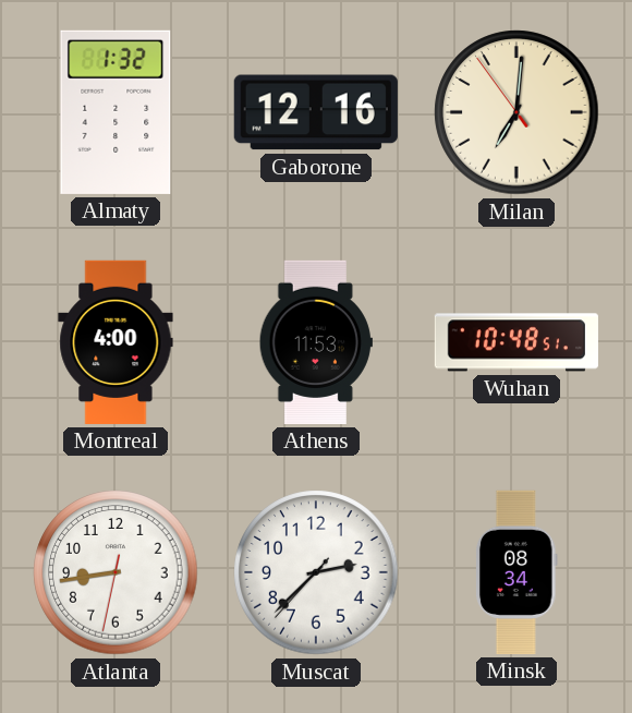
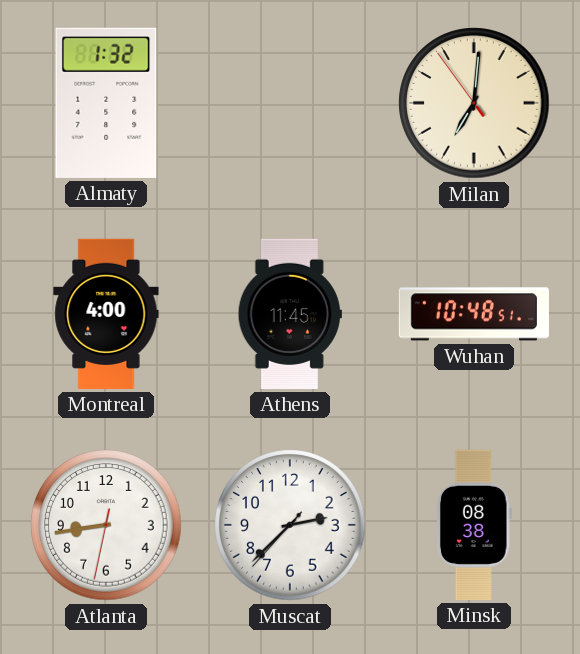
Gaborone: 12:16 -> none (316, 112)
Athens: 11:53 -> 11:45 (290, 314)
Minsk: 08:34 -> 08:38 (475, 525)
